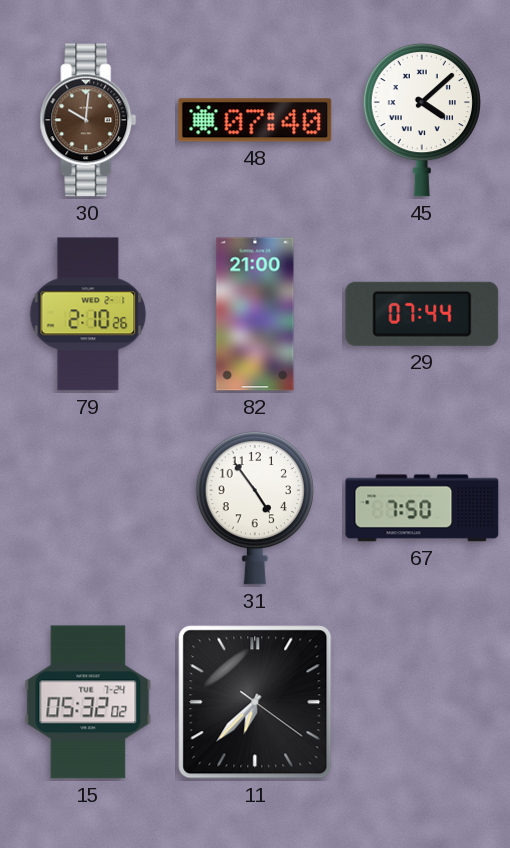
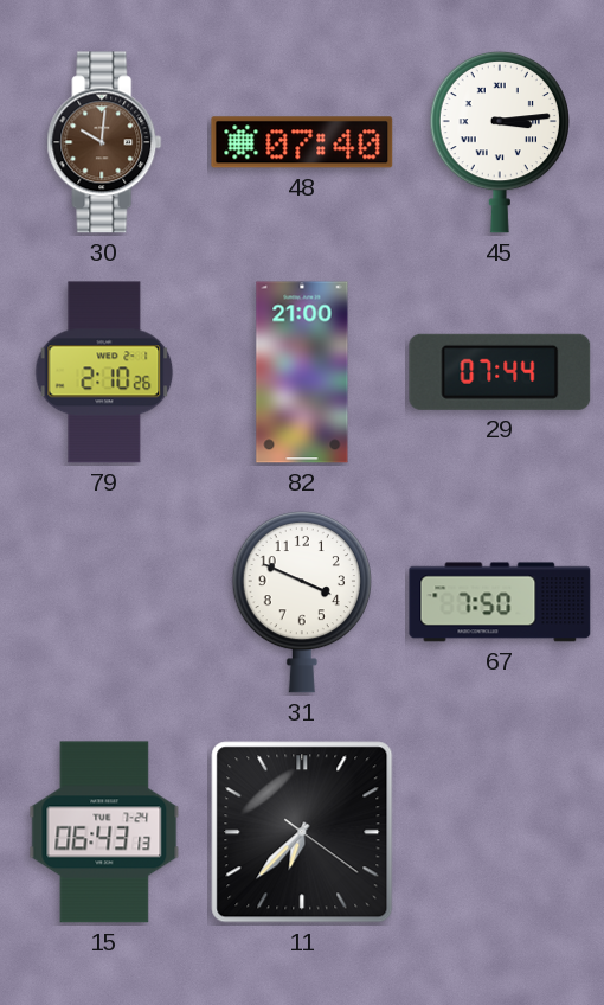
45: 4:08 -> 3:14 (500, 142)
31: 4:54 -> 3:49 (302, 602)
15: 05:32 -> 06:43 (104, 832)
